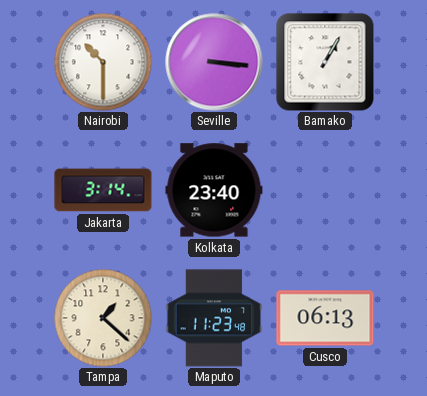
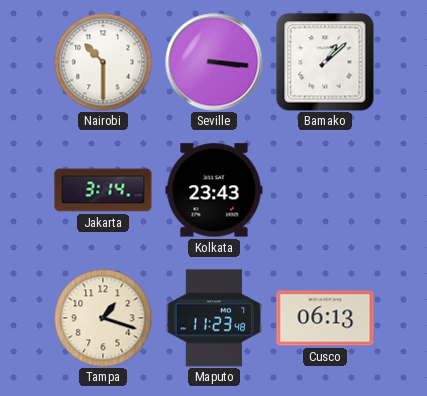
Bamako: 1:05 -> 1:08 (325, 62)
Kolkata: 23:40 -> 23:43 (214, 190)
Tampa: 1:22 -> 1:18 (103, 318)
